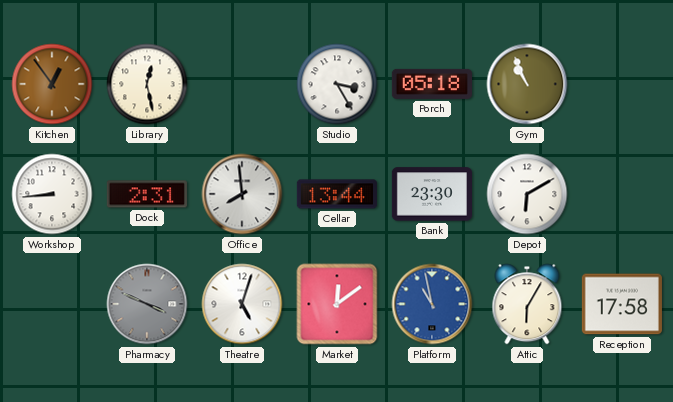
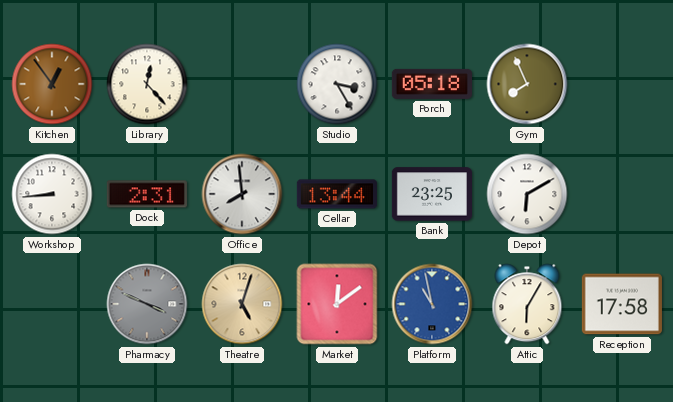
Library: 12:28 -> 12:23 (147, 84)
Gym: 10:56 -> 7:56 (527, 84)
Bank: 23:30 -> 23:25 (432, 194)
Theatre dial: white -> champagne (242, 304)
